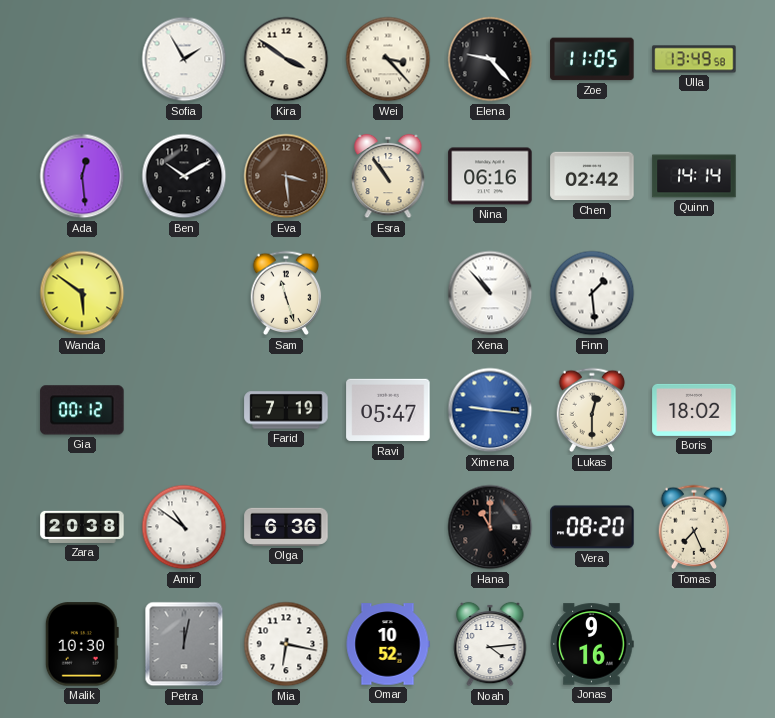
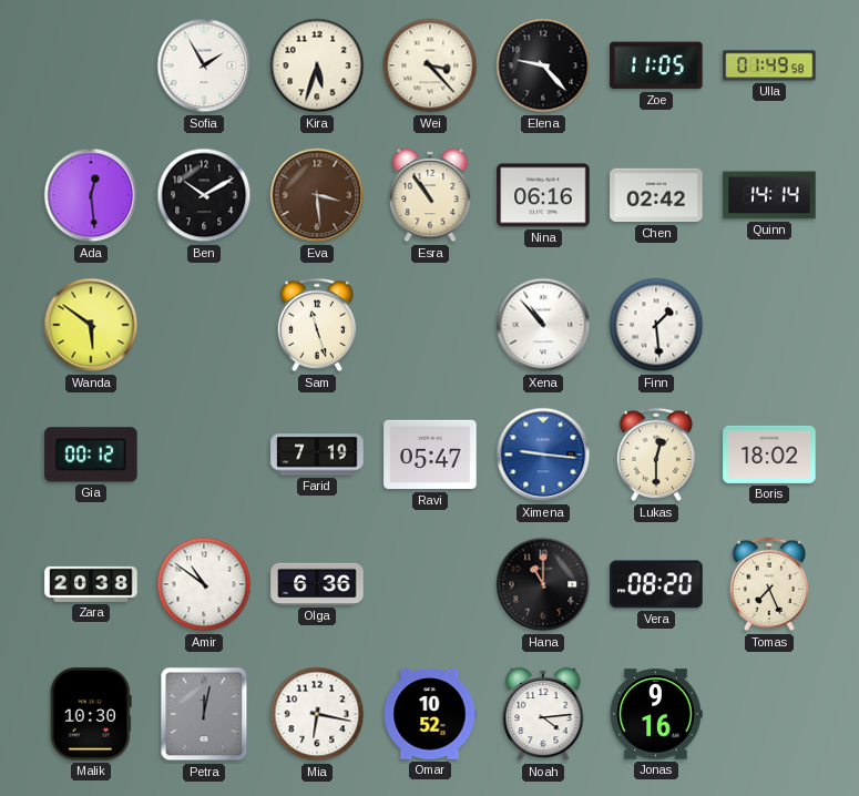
Kira: 3:51 -> 5:33 (317, 65)
Ulla: 13:49 -> 01:49 (769, 65)
